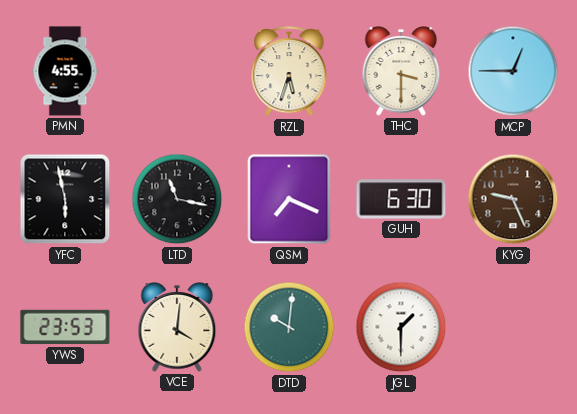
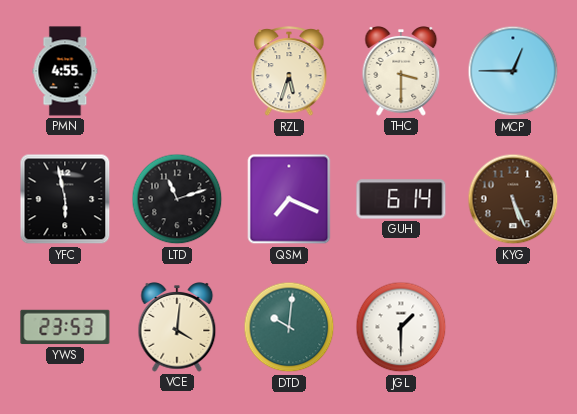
LTD: 11:17 -> 11:12 (177, 199)
GUH: 6:30 -> 6:14 (401, 199)
KYG: 9:26 -> 5:26 (513, 199)
